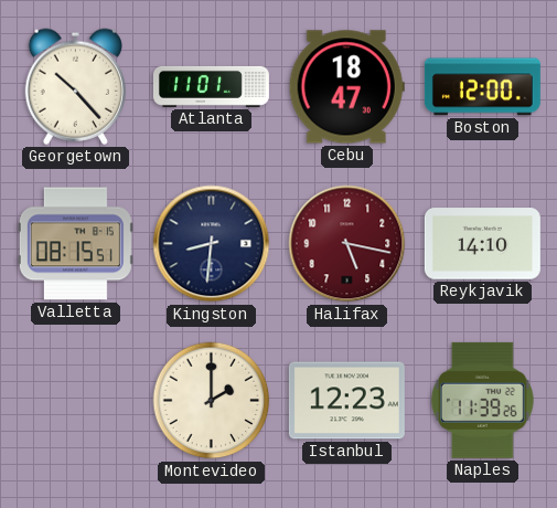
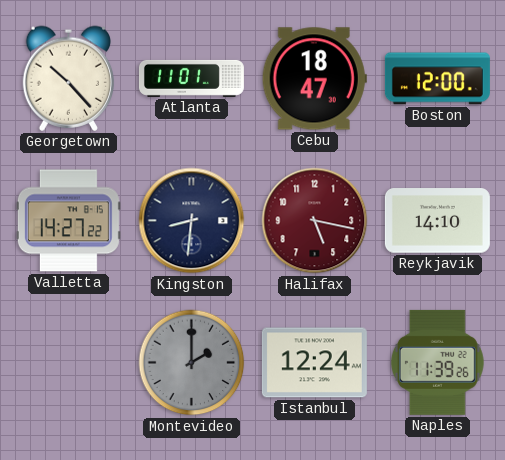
Valletta: 08:15 -> 14:27 (68, 221)
Montevideo dial: cream -> grey (192, 363)
Istanbul: 12:23 -> 12:24 (314, 363)
